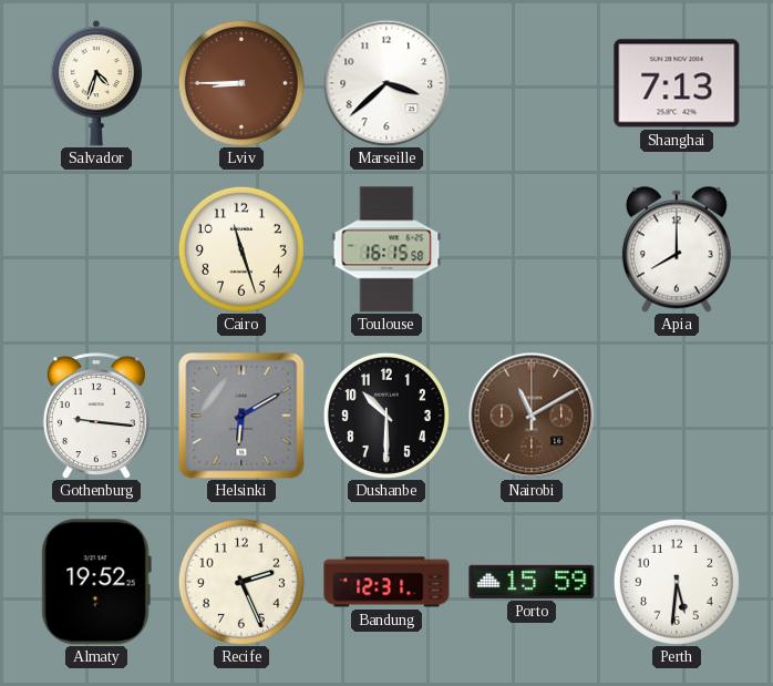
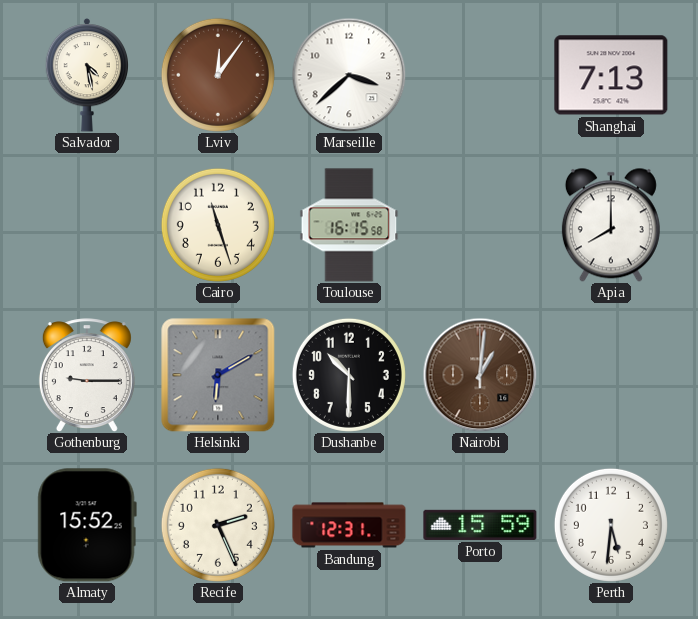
Salvador: 4:33 -> 4:28 (87, 75)
Lviv: 8:45 -> 12:06 (218, 75)
Gothenburg: 9:16 -> 9:15 (87, 375)
Nairobi: 11:10 -> 1:01 (480, 375)
Almaty: 19:52 -> 15:52 (87, 525)
